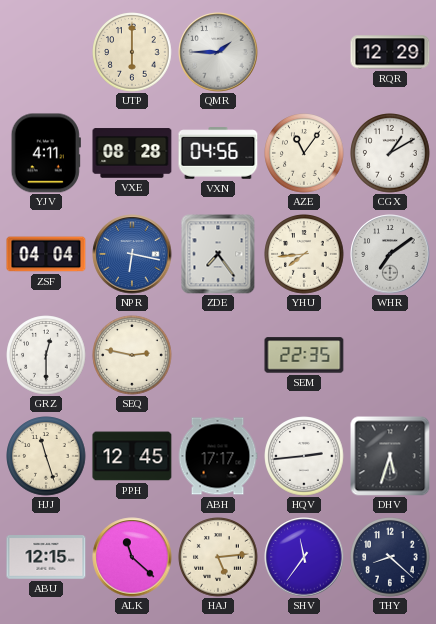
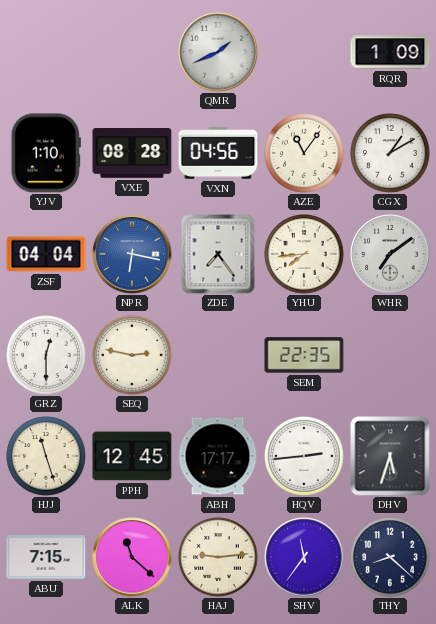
UTP: 6:00 -> none (132, 52)
QMR: 1:45 -> 1:41 (218, 52)
RQR: 12:29 -> 1:09 (390, 52)
YJV: 4:11 -> 1:10 (46, 153)
ABU: 12:15 -> 7:15 (46, 557)
HAJ: 5:14 -> 9:14 (218, 557)
